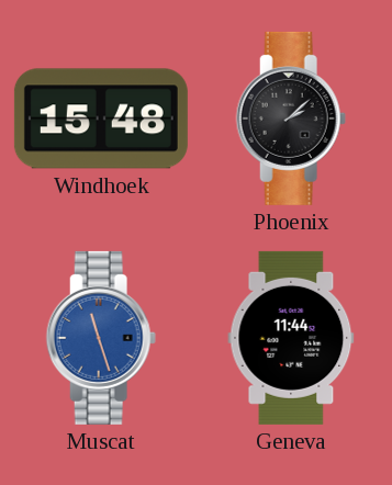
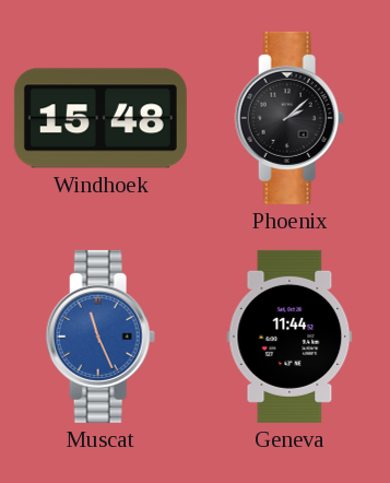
Muscat: 11:27 -> 11:26 (101, 337)
